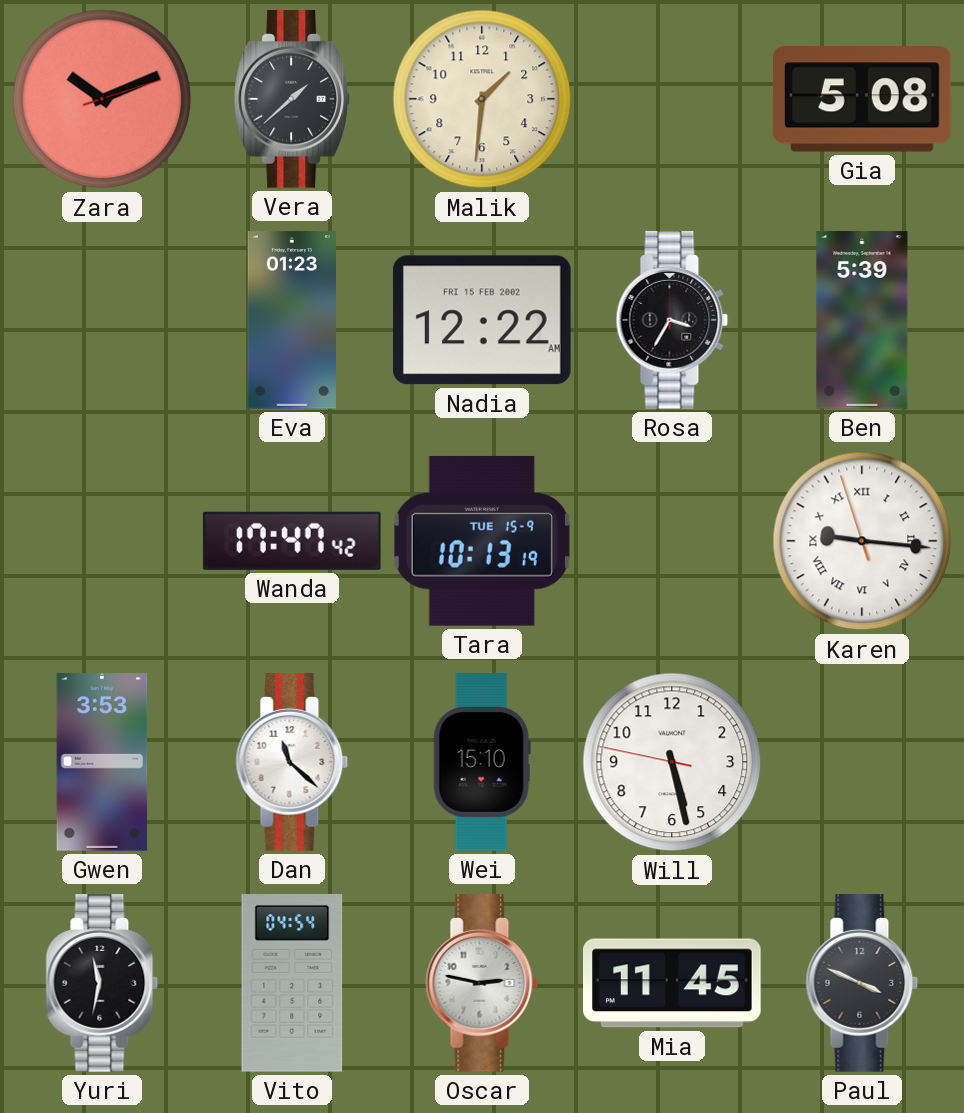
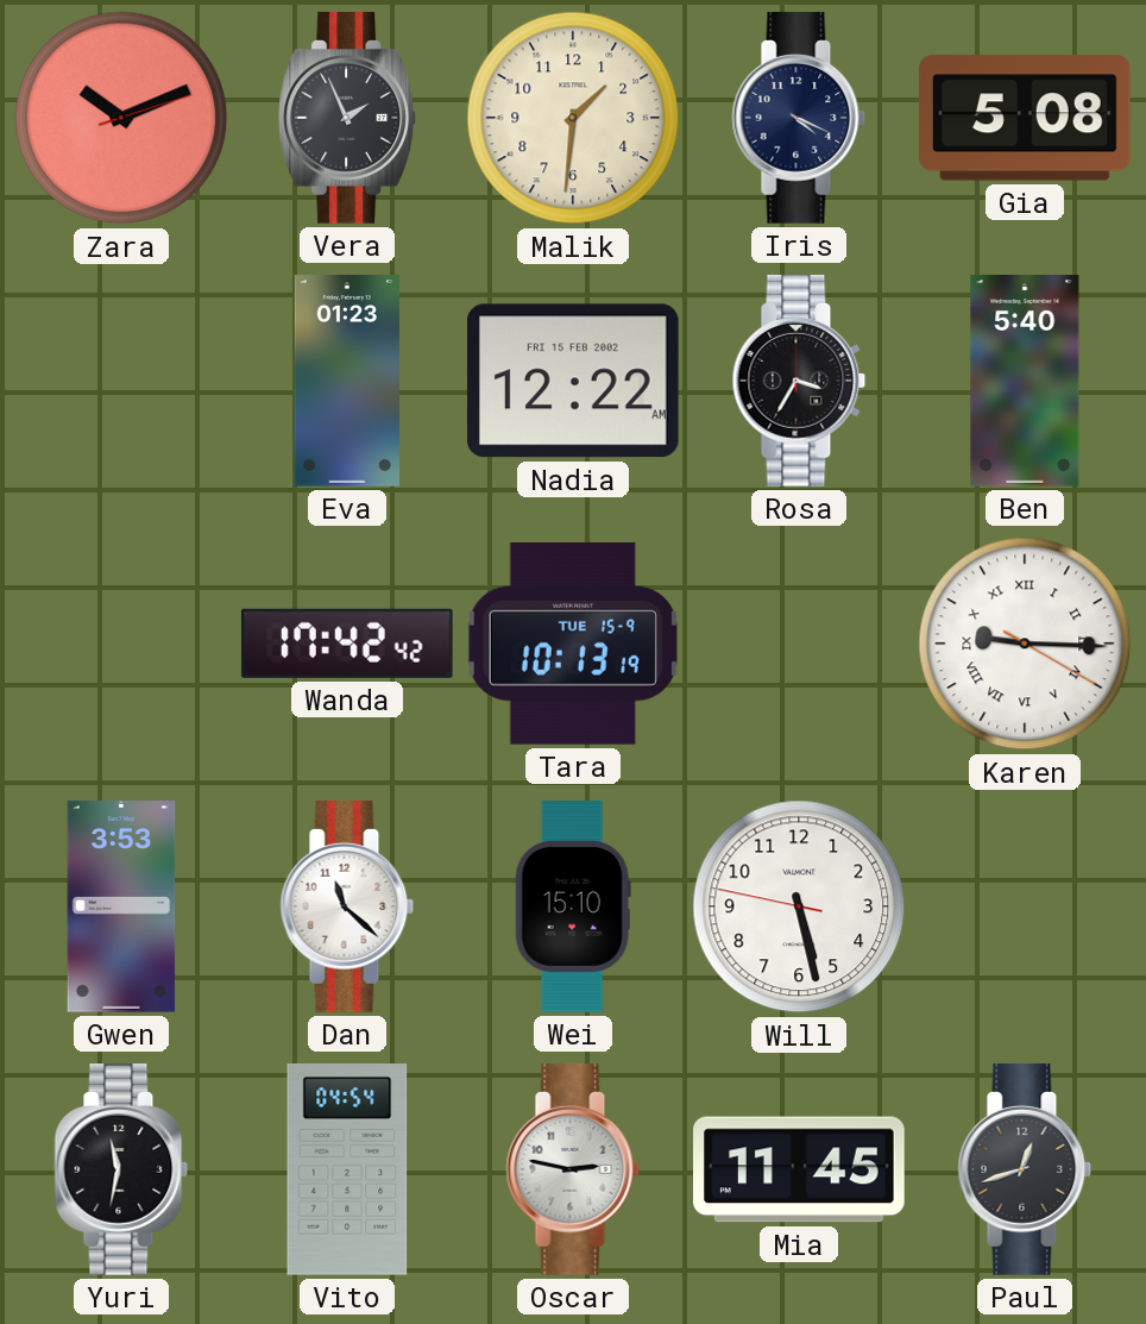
Vera: 1:38 -> 1:56 (346, 119)
Iris: none -> 4:19 (799, 119)
Ben: 5:39 -> 5:40 (1025, 381)
Wanda: 17:47 -> 17:42 (347, 644)
Karen: 9:15:57 -> 9:15:20 (1025, 644)
Paul: 3:49 -> 12:42 (1025, 1171)
